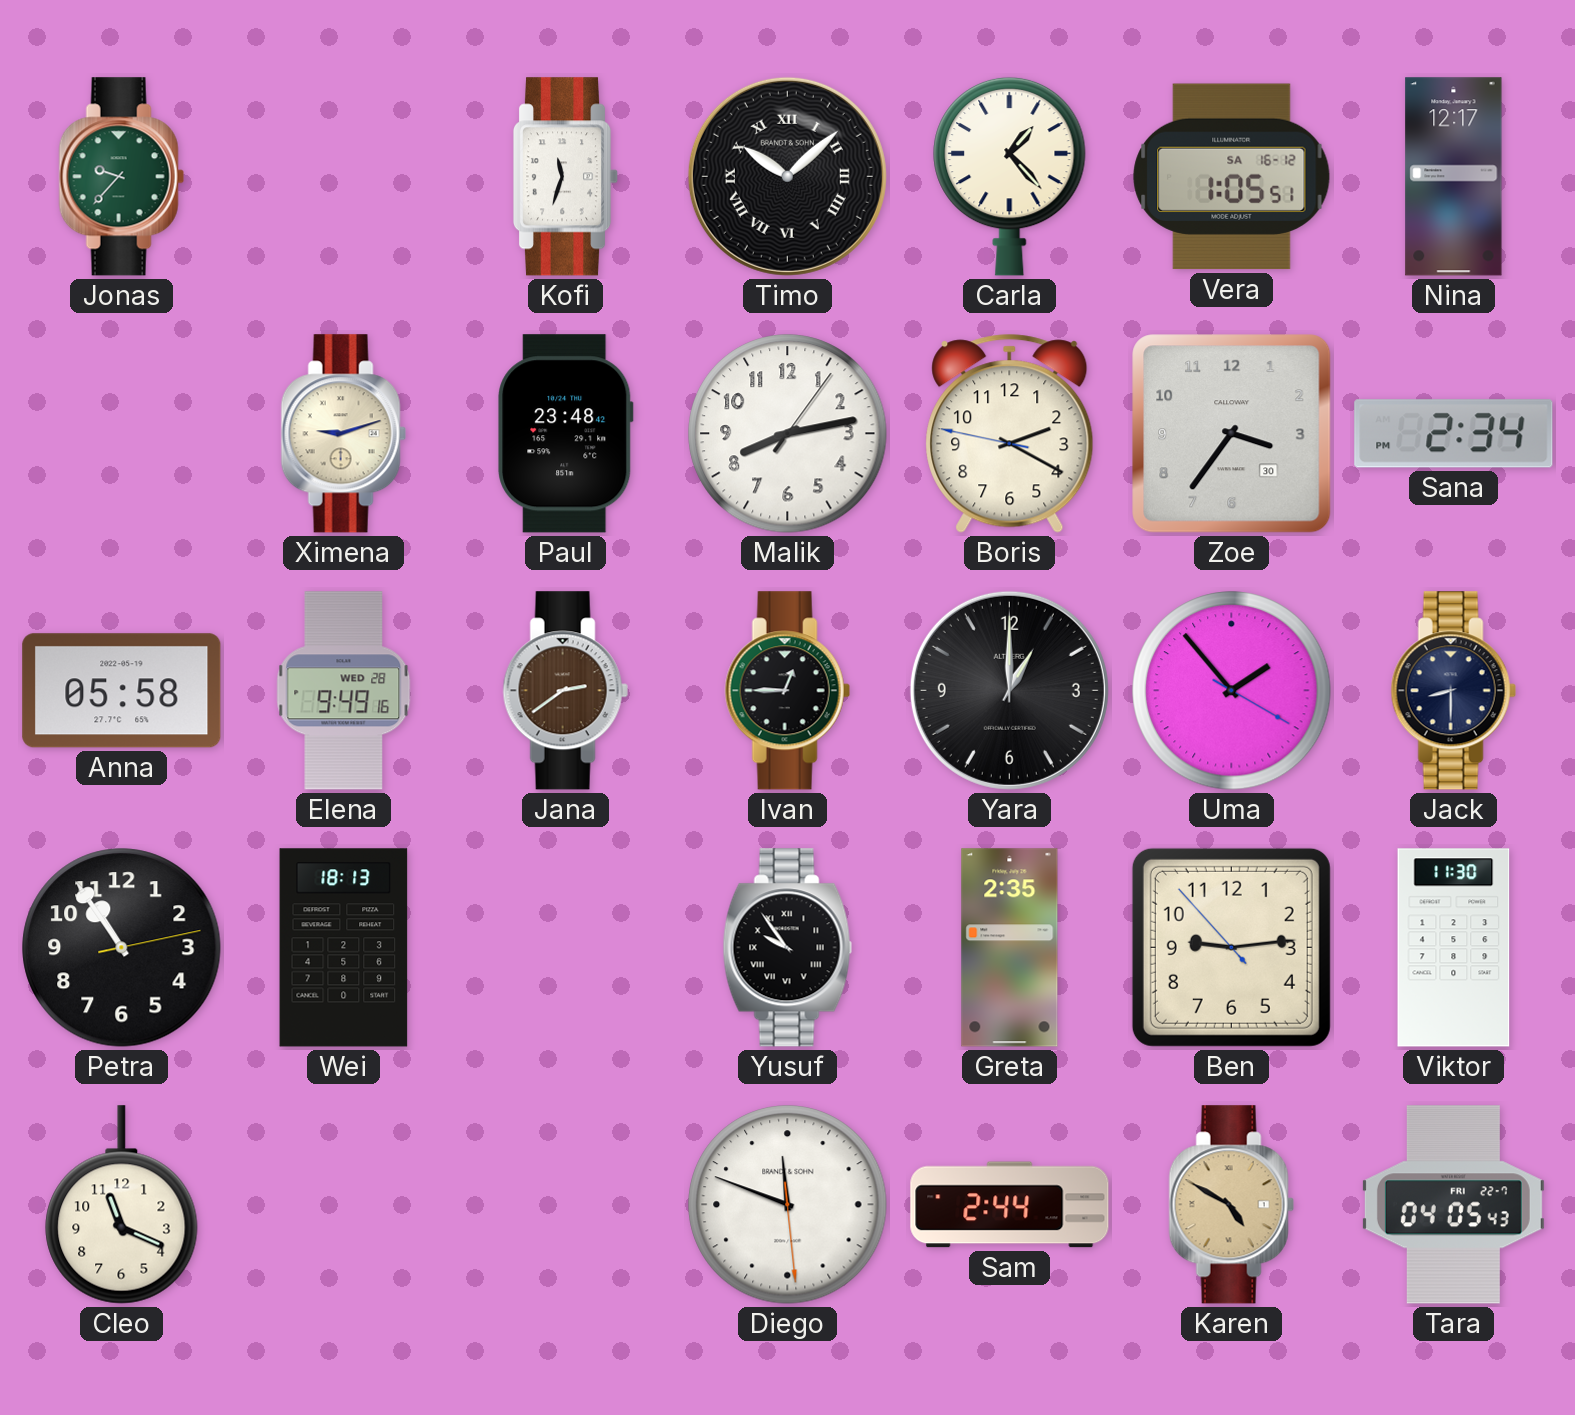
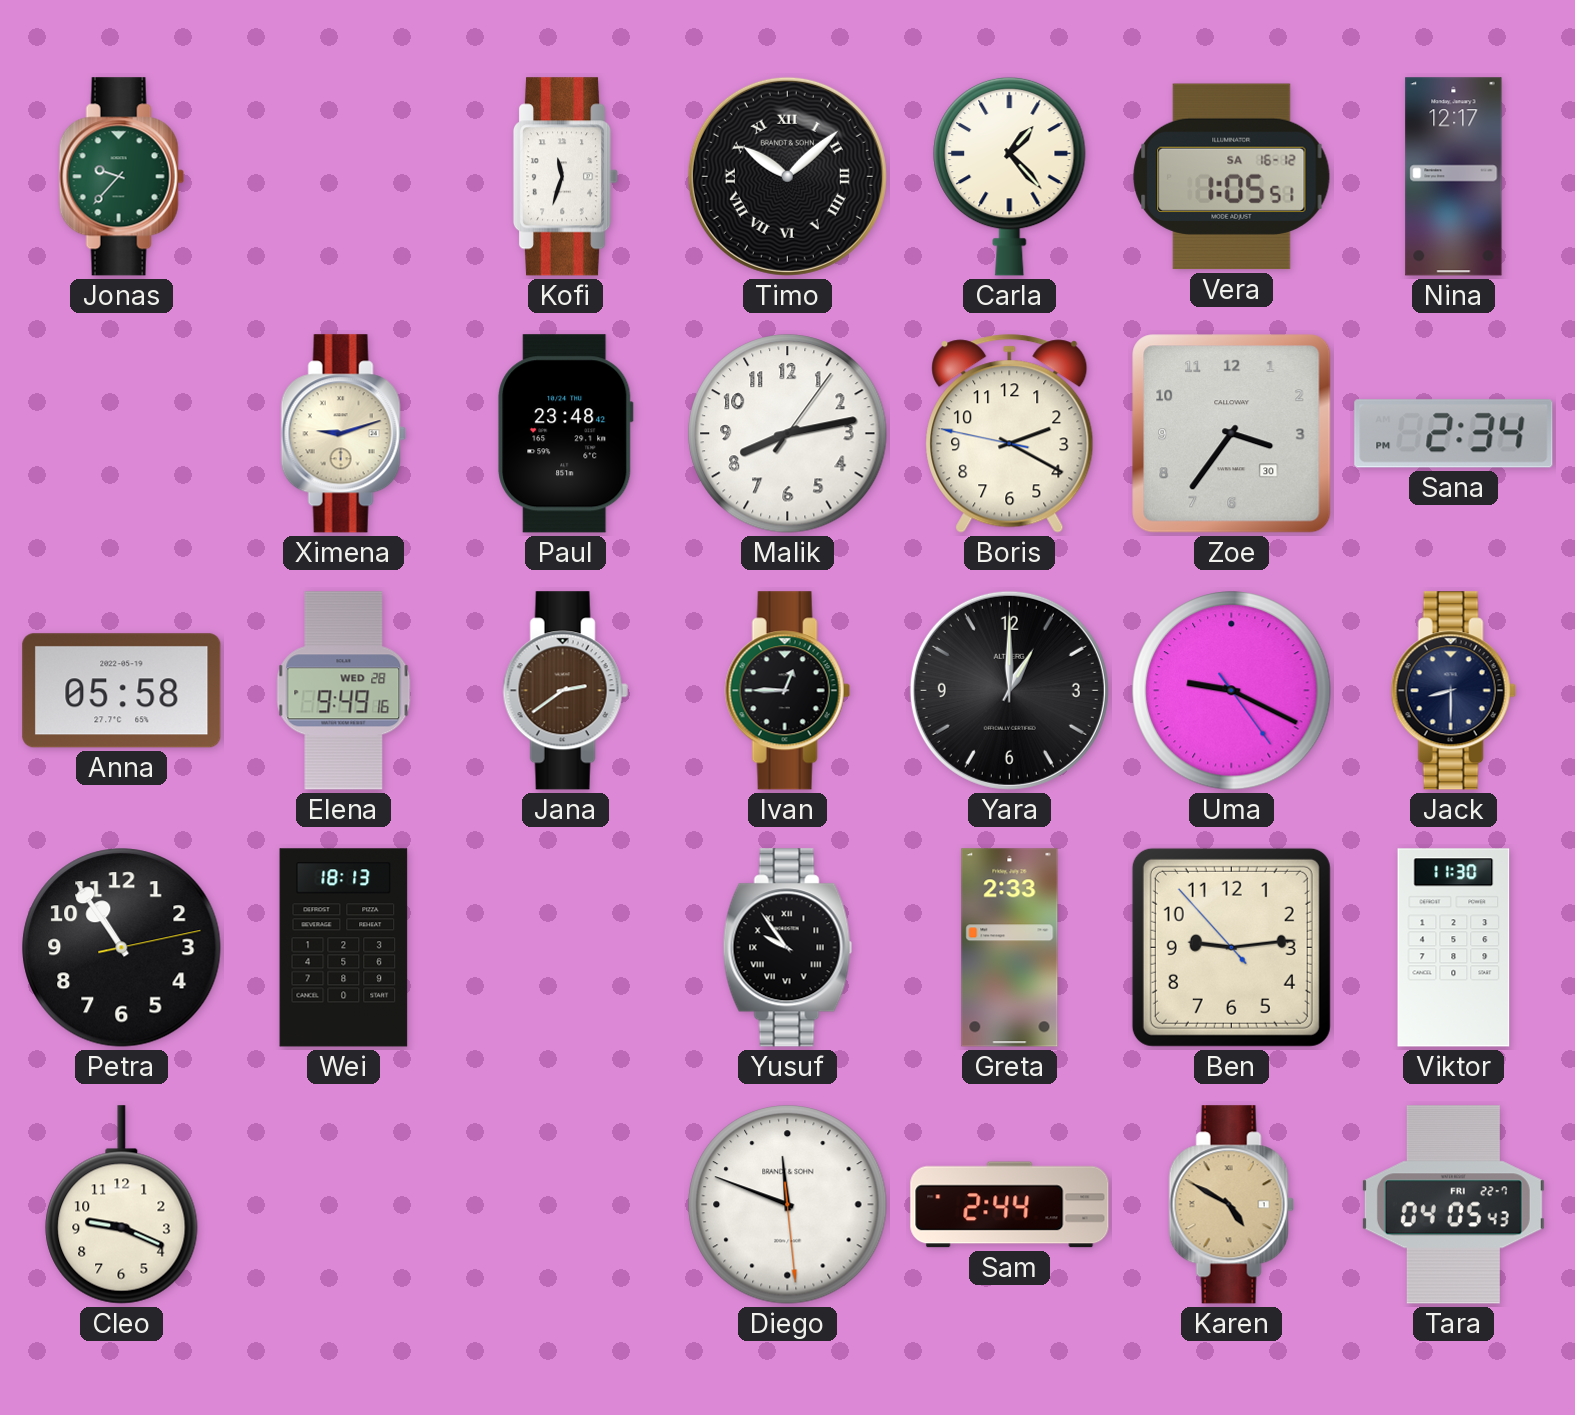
Uma: 1:53 -> 9:19 (1232, 691)
Greta: 2:35 -> 2:33 (1010, 948)
Cleo: 11:19 -> 9:19 (122, 1205)
